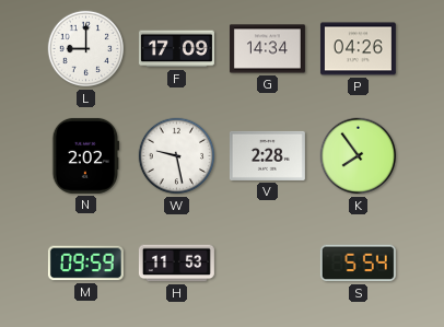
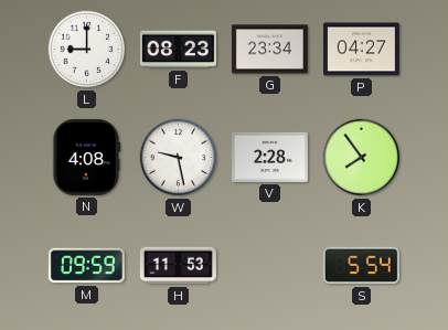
F: 17:09 -> 08:23 (178, 50)
G: 14:34 -> 23:34 (269, 50)
P: 04:26 -> 04:27 (361, 50)
N: 2:02 -> 4:08 (87, 157)
